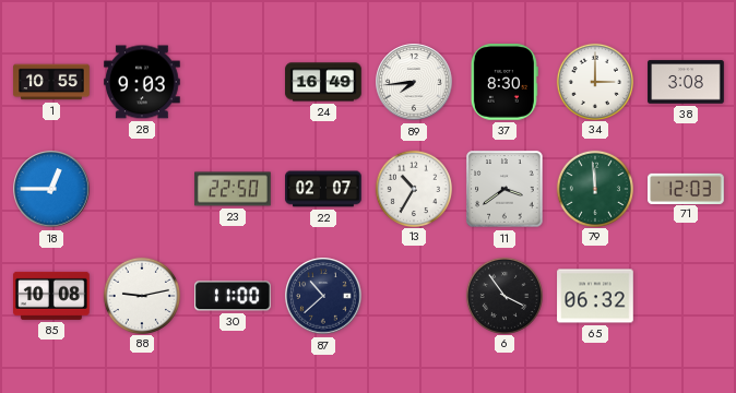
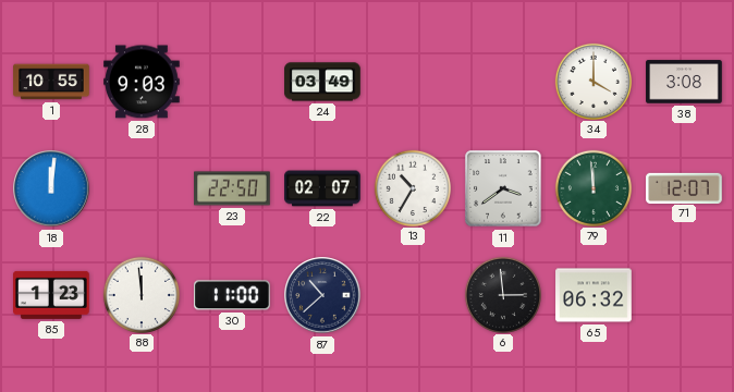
24: 16:49 -> 03:49 (322, 82)
89: 7:44 -> none (414, 82)
37: 8:30 -> none (504, 83)
34: 3:00 -> 4:00 (592, 81)
18: 12:45 -> 12:01 (51, 188)
71: 12:03 -> 12:07 (684, 187)
85: 10:08 -> 1:23 (52, 295)
88: 9:13 -> 11:59 (140, 294)
6: 3:54 -> 2:59 (502, 294)
